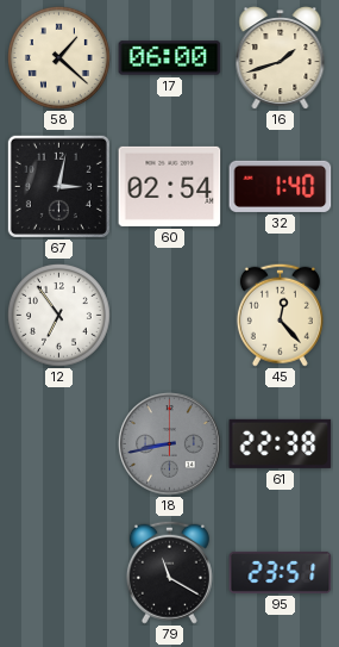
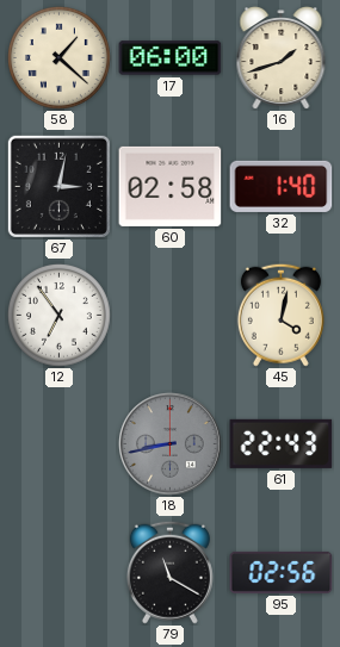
60: 02:54 -> 02:58 (171, 186)
45: 12:23 -> 4:02 (280, 315)
61: 22:38 -> 22:43 (282, 443)
95: 23:51 -> 02:56 (282, 572)
